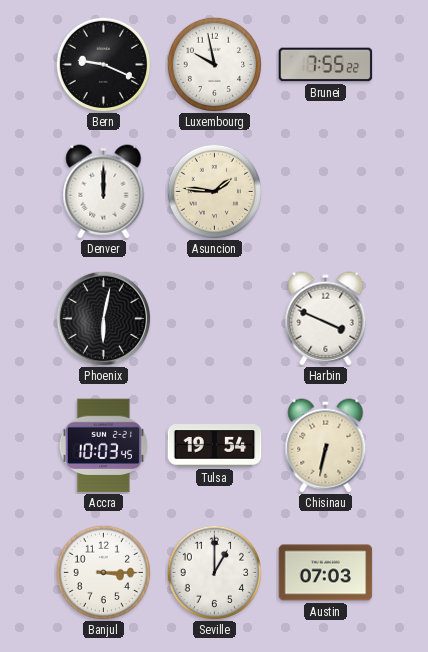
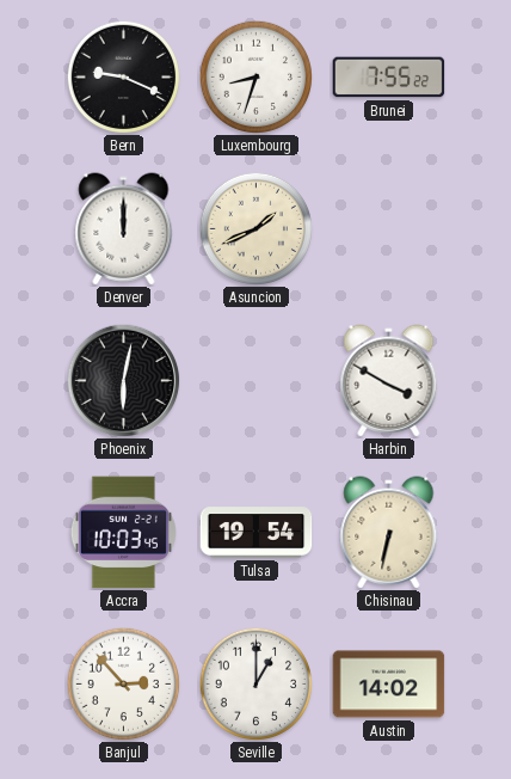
Luxembourg: 9:58 -> 8:33 (255, 76)
Asuncion: 1:46 -> 1:41 (255, 228)
Harbin: 3:49 -> 3:50 (389, 381)
Banjul: 3:15 -> 2:53 (123, 683)
Austin: 07:03 -> 14:02 (389, 685)
